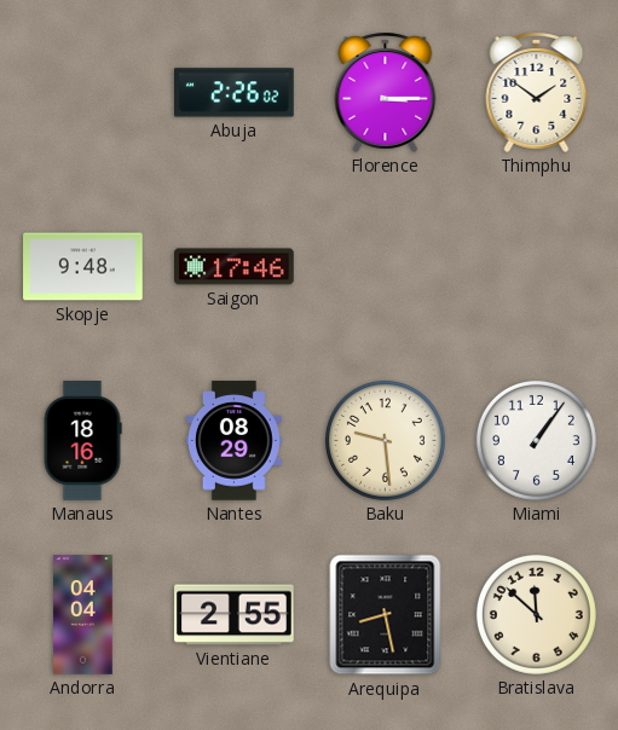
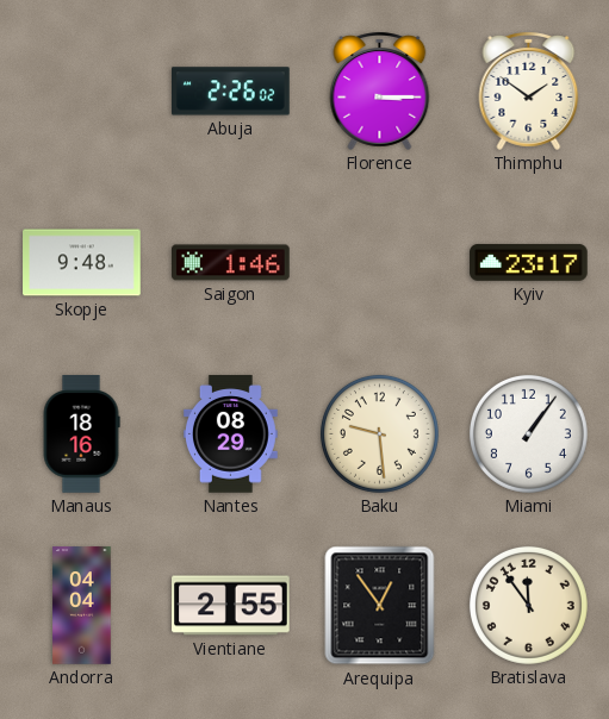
Saigon: 17:46 -> 1:46 (231, 263)
Kyiv: none -> 23:17 (529, 263)
Arequipa: 8:28 -> 12:54 (380, 606)
Bratislava: 11:52 -> 11:54 (528, 605)
